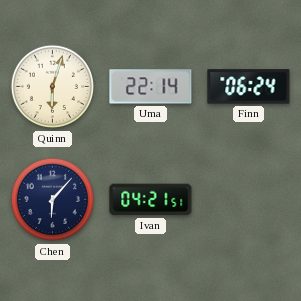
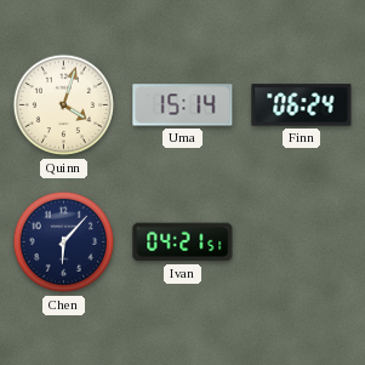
Quinn: 6:03 -> 4:03 (64, 105)
Uma: 22:14 -> 15:14 (183, 105)
